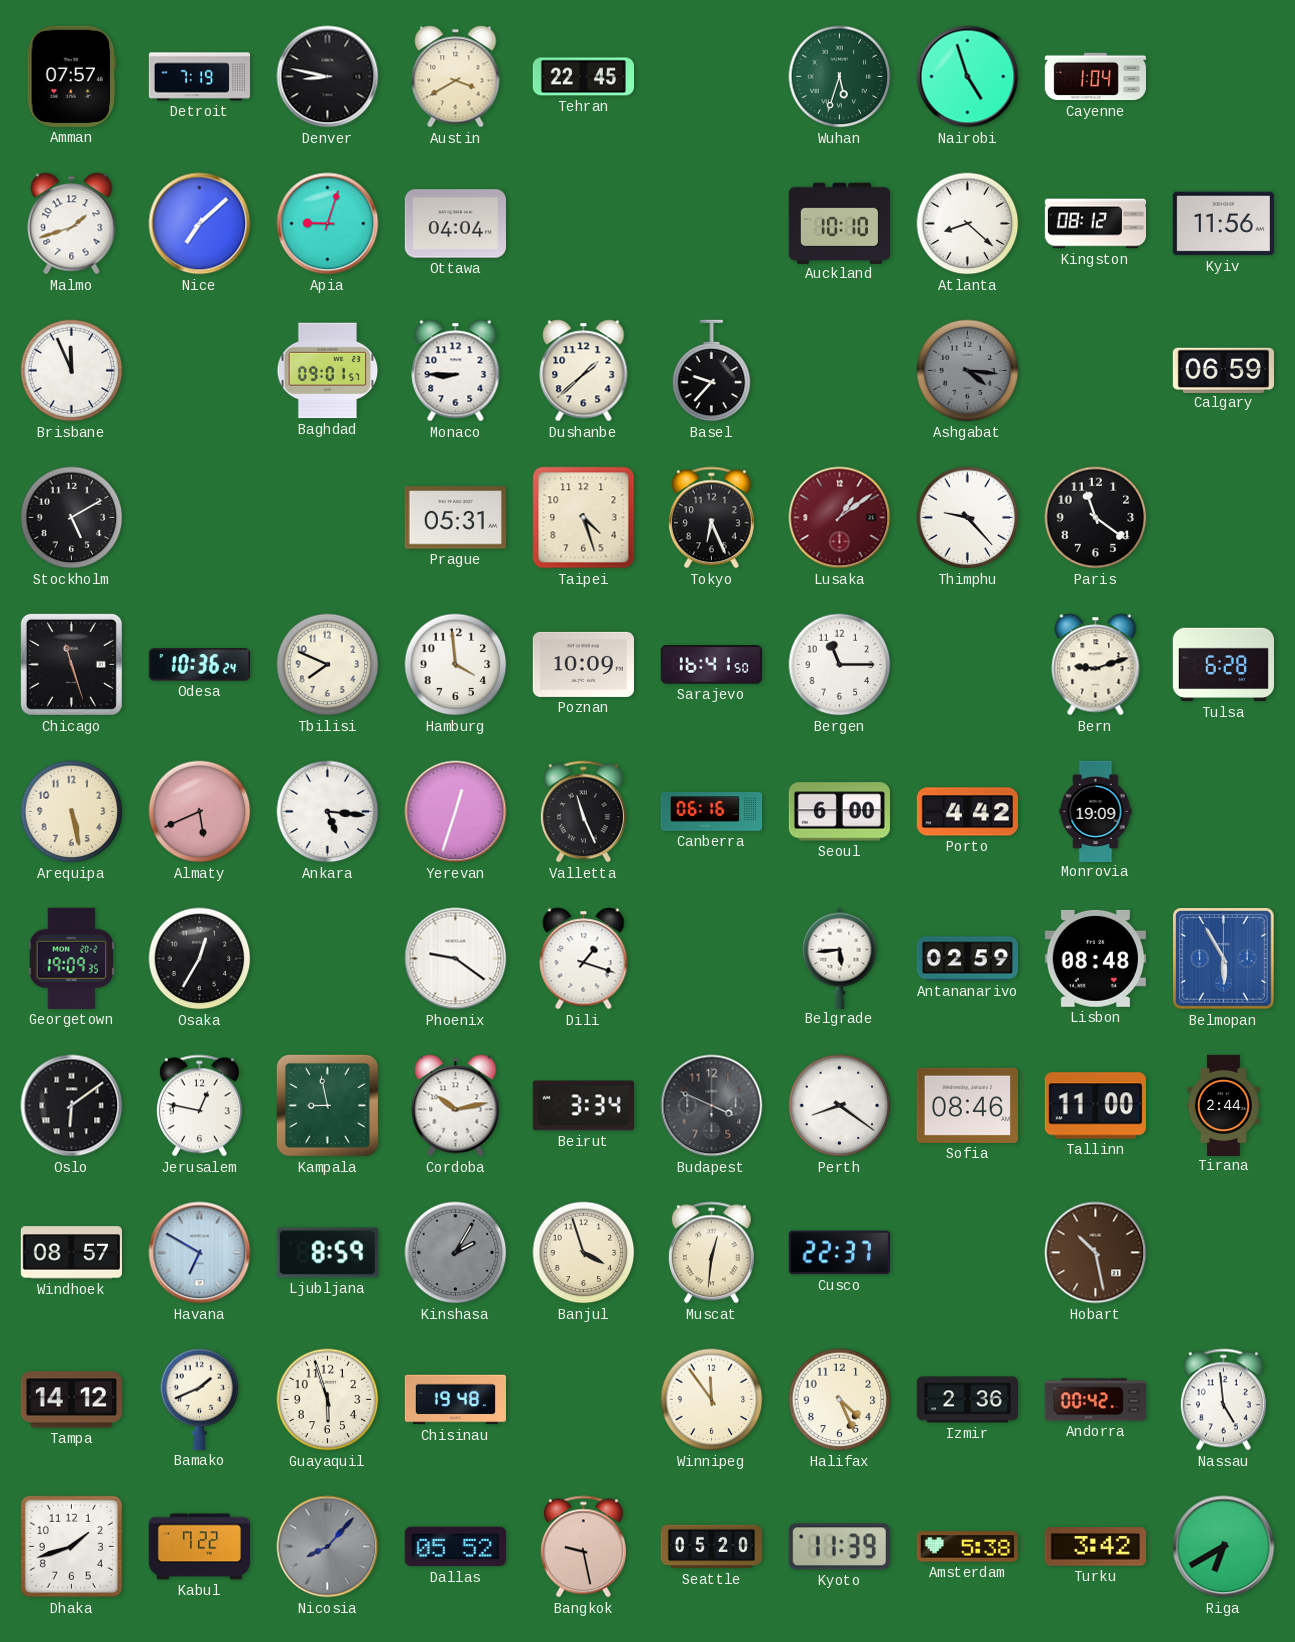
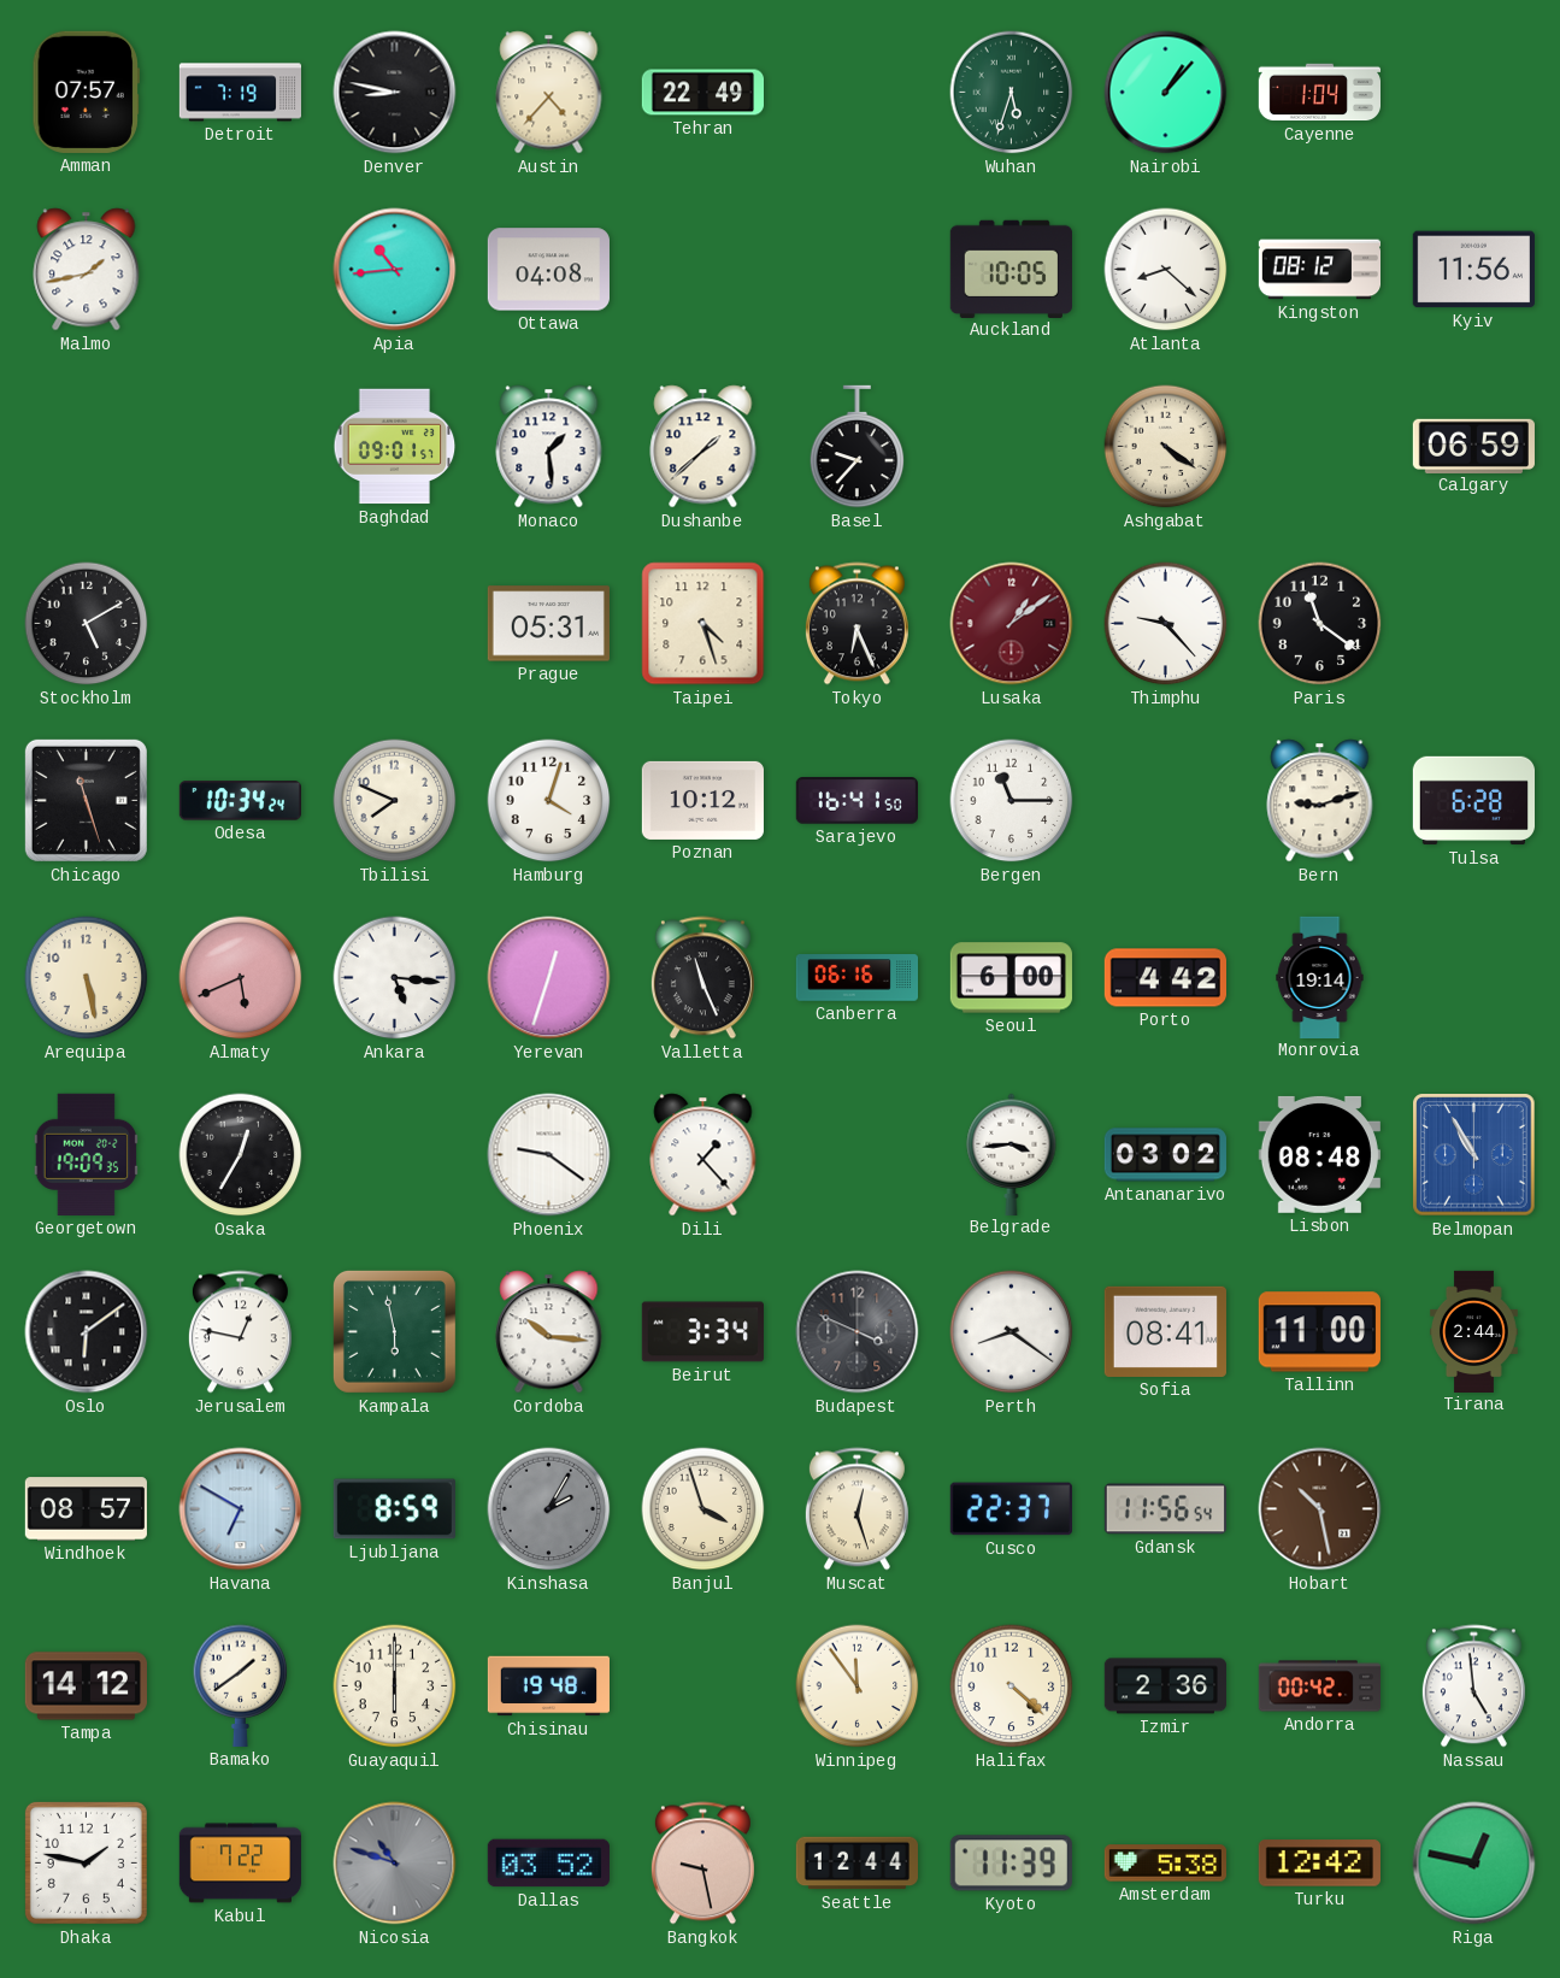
Austin: 3:40 -> 4:37 (549, 93)
Tehran: 22:45 -> 22:49 (702, 93)
Nairobi: 4:57 -> 1:07 (1166, 93)
Malmo: 1:42 -> 1:43 (87, 270)
Nice: 7:08 -> none (200, 224)
Apia: 9:03 -> 10:44 (395, 270)
Ottawa: 04:04 -> 04:08 (548, 270)
Auckland: 10:10 -> 10:05 (1011, 269)
Brisbane: 11:56 -> none (72, 371)
Monaco: 8:45 -> 1:29 (549, 447)
Ashgabat: 4:16 -> 4:21 (1166, 447)
Ashgabat dial: grey -> cream (1166, 447)
Odesa: 10:36 -> 10:34 (240, 801)
Hamburg: 3:59 -> 4:03 (549, 801)
Poznan: 10:09 -> 10:12 (702, 800)
Monrovia: 19:09 -> 19:14 (1320, 977)
Dili: 1:18 -> 1:23 (704, 1155)
Belgrade: 5:44 -> 3:44 (1012, 1154)
Antananarivo: 02:59 -> 03:02 (1165, 1155)
Belmopan: 5:55 -> 10:55 (1474, 1155)
Kampala: 8:58 -> 5:58 (394, 1331)
Cordoba: 10:13 -> 10:16 (549, 1332)
Sofia: 08:46 -> 08:41 (1165, 1331)
Muscat: 12:31 -> 12:27 (856, 1509)
Gdansk: none -> 11:56 (1165, 1509)
Bamako: 1:41 -> 1:39 (241, 1685)
Guayaquil: 5:57 -> 6:00 (395, 1686)
Halifax: 4:26 -> 4:22 (1012, 1686)
Dhaka: 1:42 -> 1:47 (86, 1862)
Nicosia: 8:07 -> 10:48 (395, 1864)
Dallas: 05:52 -> 03:52 (548, 1864)
Seattle: 05:20 -> 12:44 (856, 1864)
Turku: 3:42 -> 12:42 (1319, 1864)
Riga: 6:40 -> 12:47 (1474, 1864)
